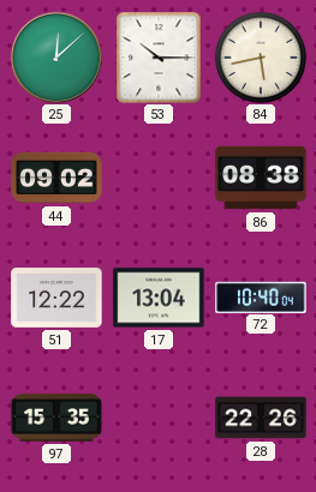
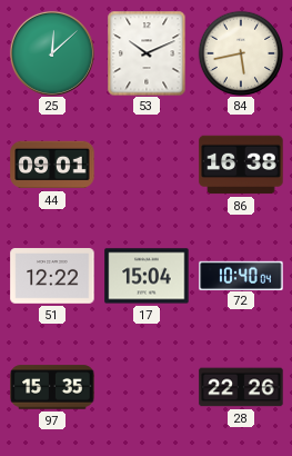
53: 10:15 -> 10:11 (147, 53)
44: 09:02 -> 09:01 (52, 165)
86: 08:38 -> 16:38 (241, 165)
17: 13:04 -> 15:04 (147, 276)
